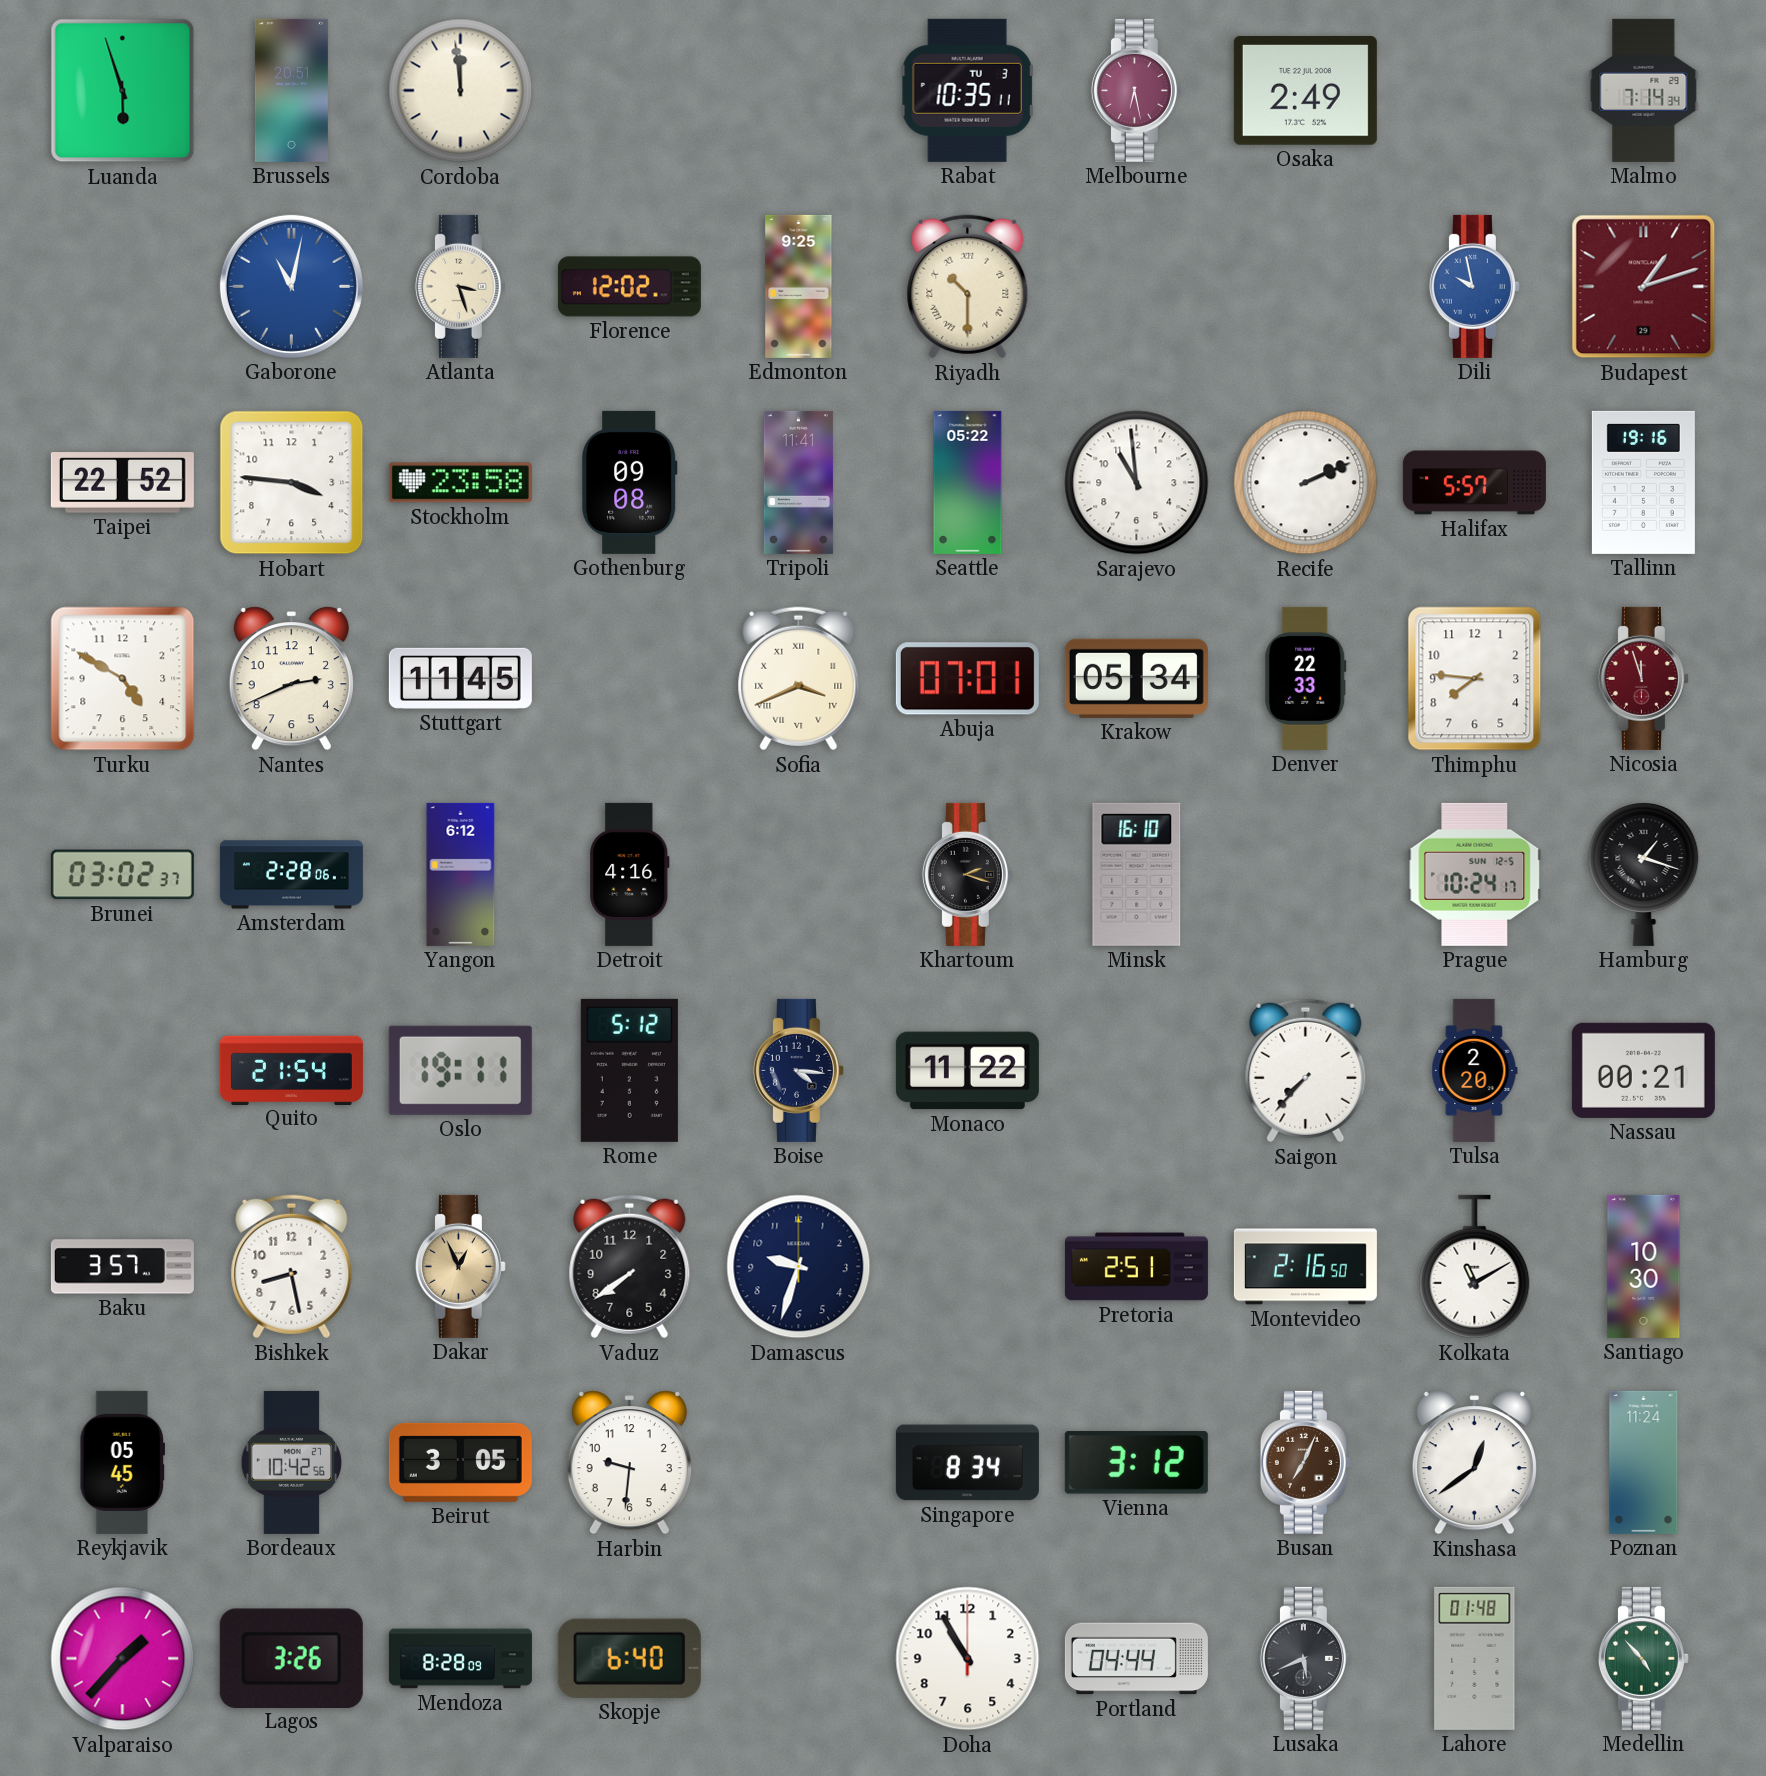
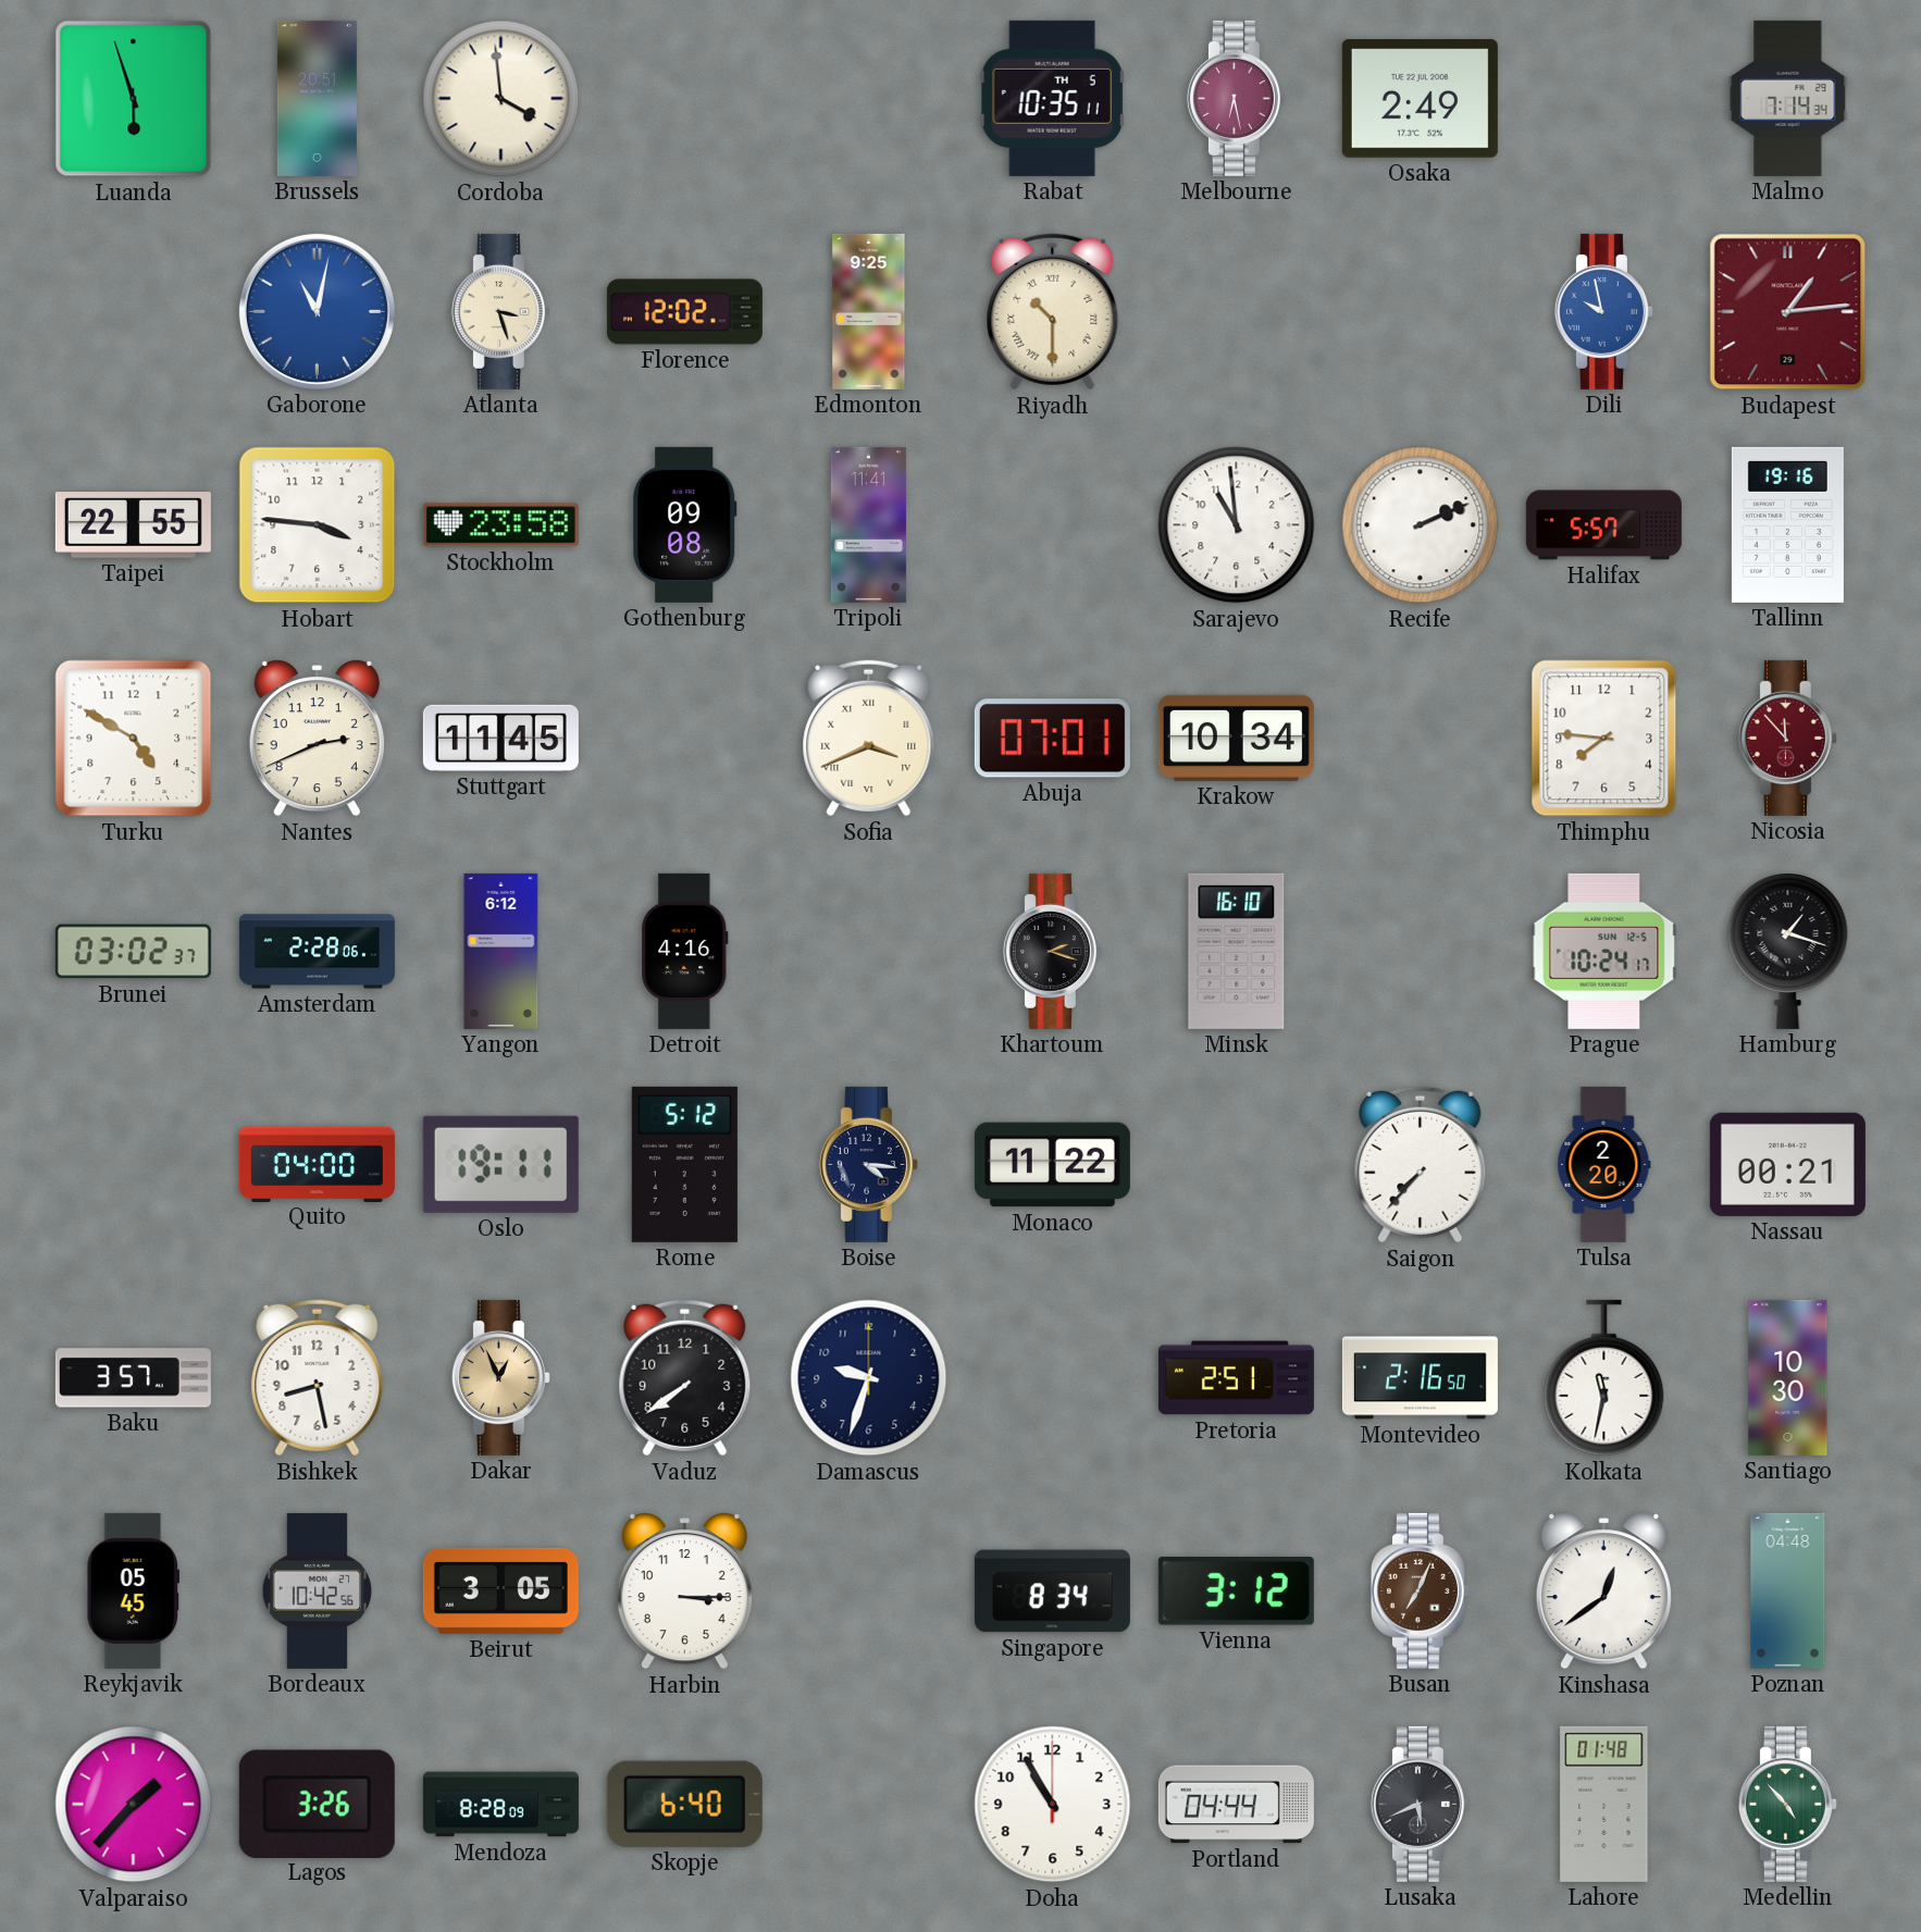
Cordoba: 11:59 -> 3:59 (501, 99)
Rabat date: TU 3 -> TH 5 (1053, 98)
Budapest: 1:12 -> 1:14 (1788, 312)
Taipei: 22:52 -> 22:55 (133, 525)
Seattle: 05:22 -> none (968, 482)
Krakow: 05:34 -> 10:34 (1236, 738)
Denver: 22:33 -> none (1306, 678)
Nicosia: 11:57 -> 11:53 (1787, 738)
Quito: 21:54 -> 04:00 (317, 1164)
Kolkata: 11:10 -> 11:32 (1604, 1378)
Harbin: 9:31 -> 3:15 (684, 1592)
Poznan: 11:24 -> 04:48 (1788, 1590)
